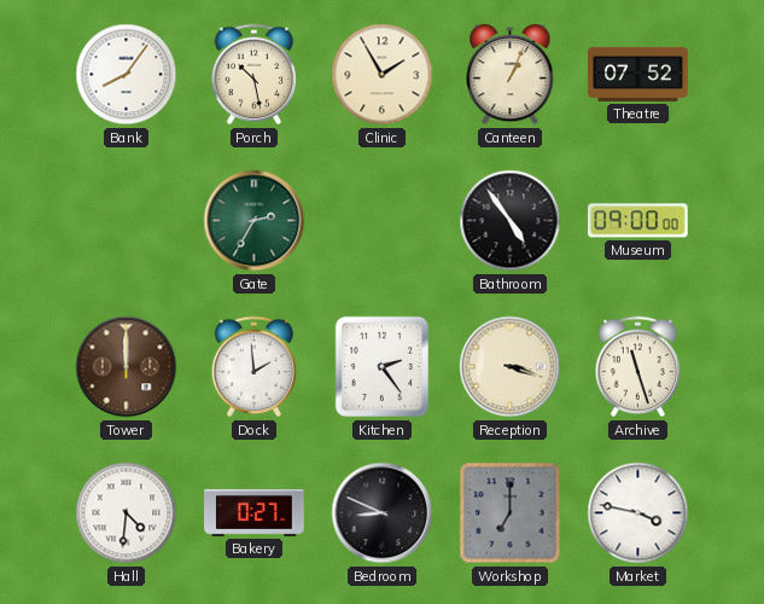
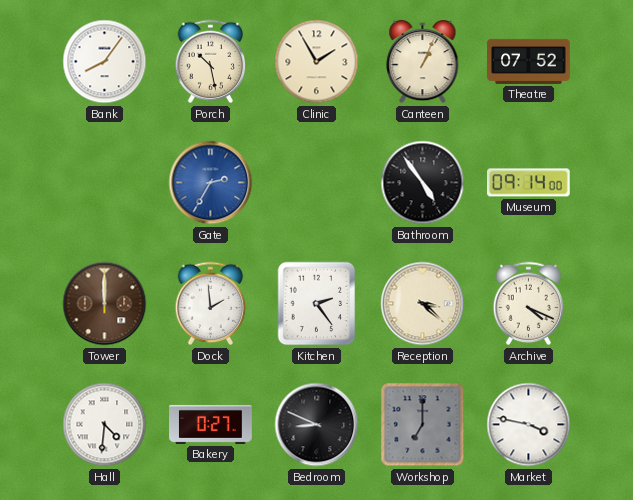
Gate dial: green -> blue (211, 183)
Museum: 09:00 -> 09:14 (529, 183)
Reception: 3:18 -> 3:22 (423, 304)
Archive: 11:27 -> 4:19 (529, 304)
